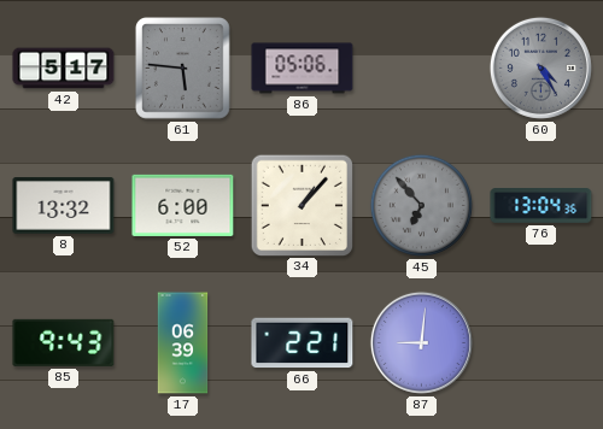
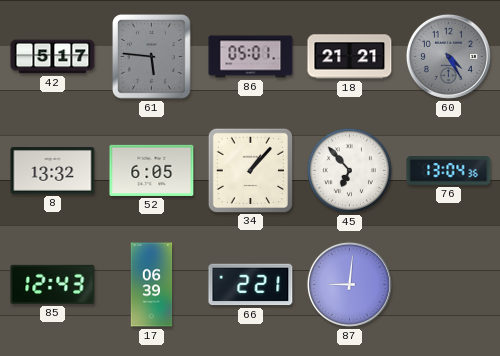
86: 05:06 -> 05:01 (251, 57)
18: none -> 21:21 (350, 57)
52: 6:00 -> 6:05 (152, 170)
45 dial: grey -> white (349, 170)
85: 9:43 -> 12:43 (53, 284)
